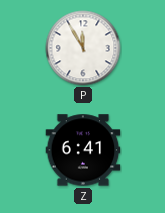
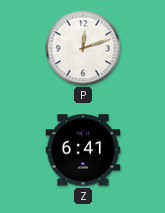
P: 11:55 -> 12:12 (83, 48)
